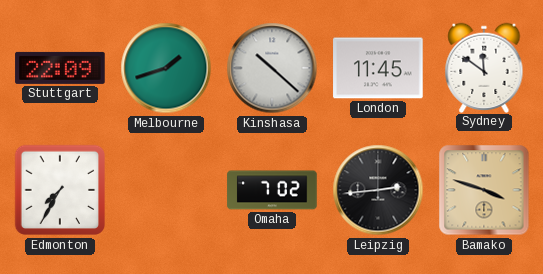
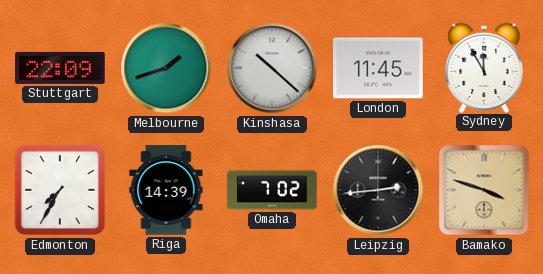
Sydney: 11:51 -> 11:55 (484, 67)
Riga: none -> 14:39 (166, 190)
